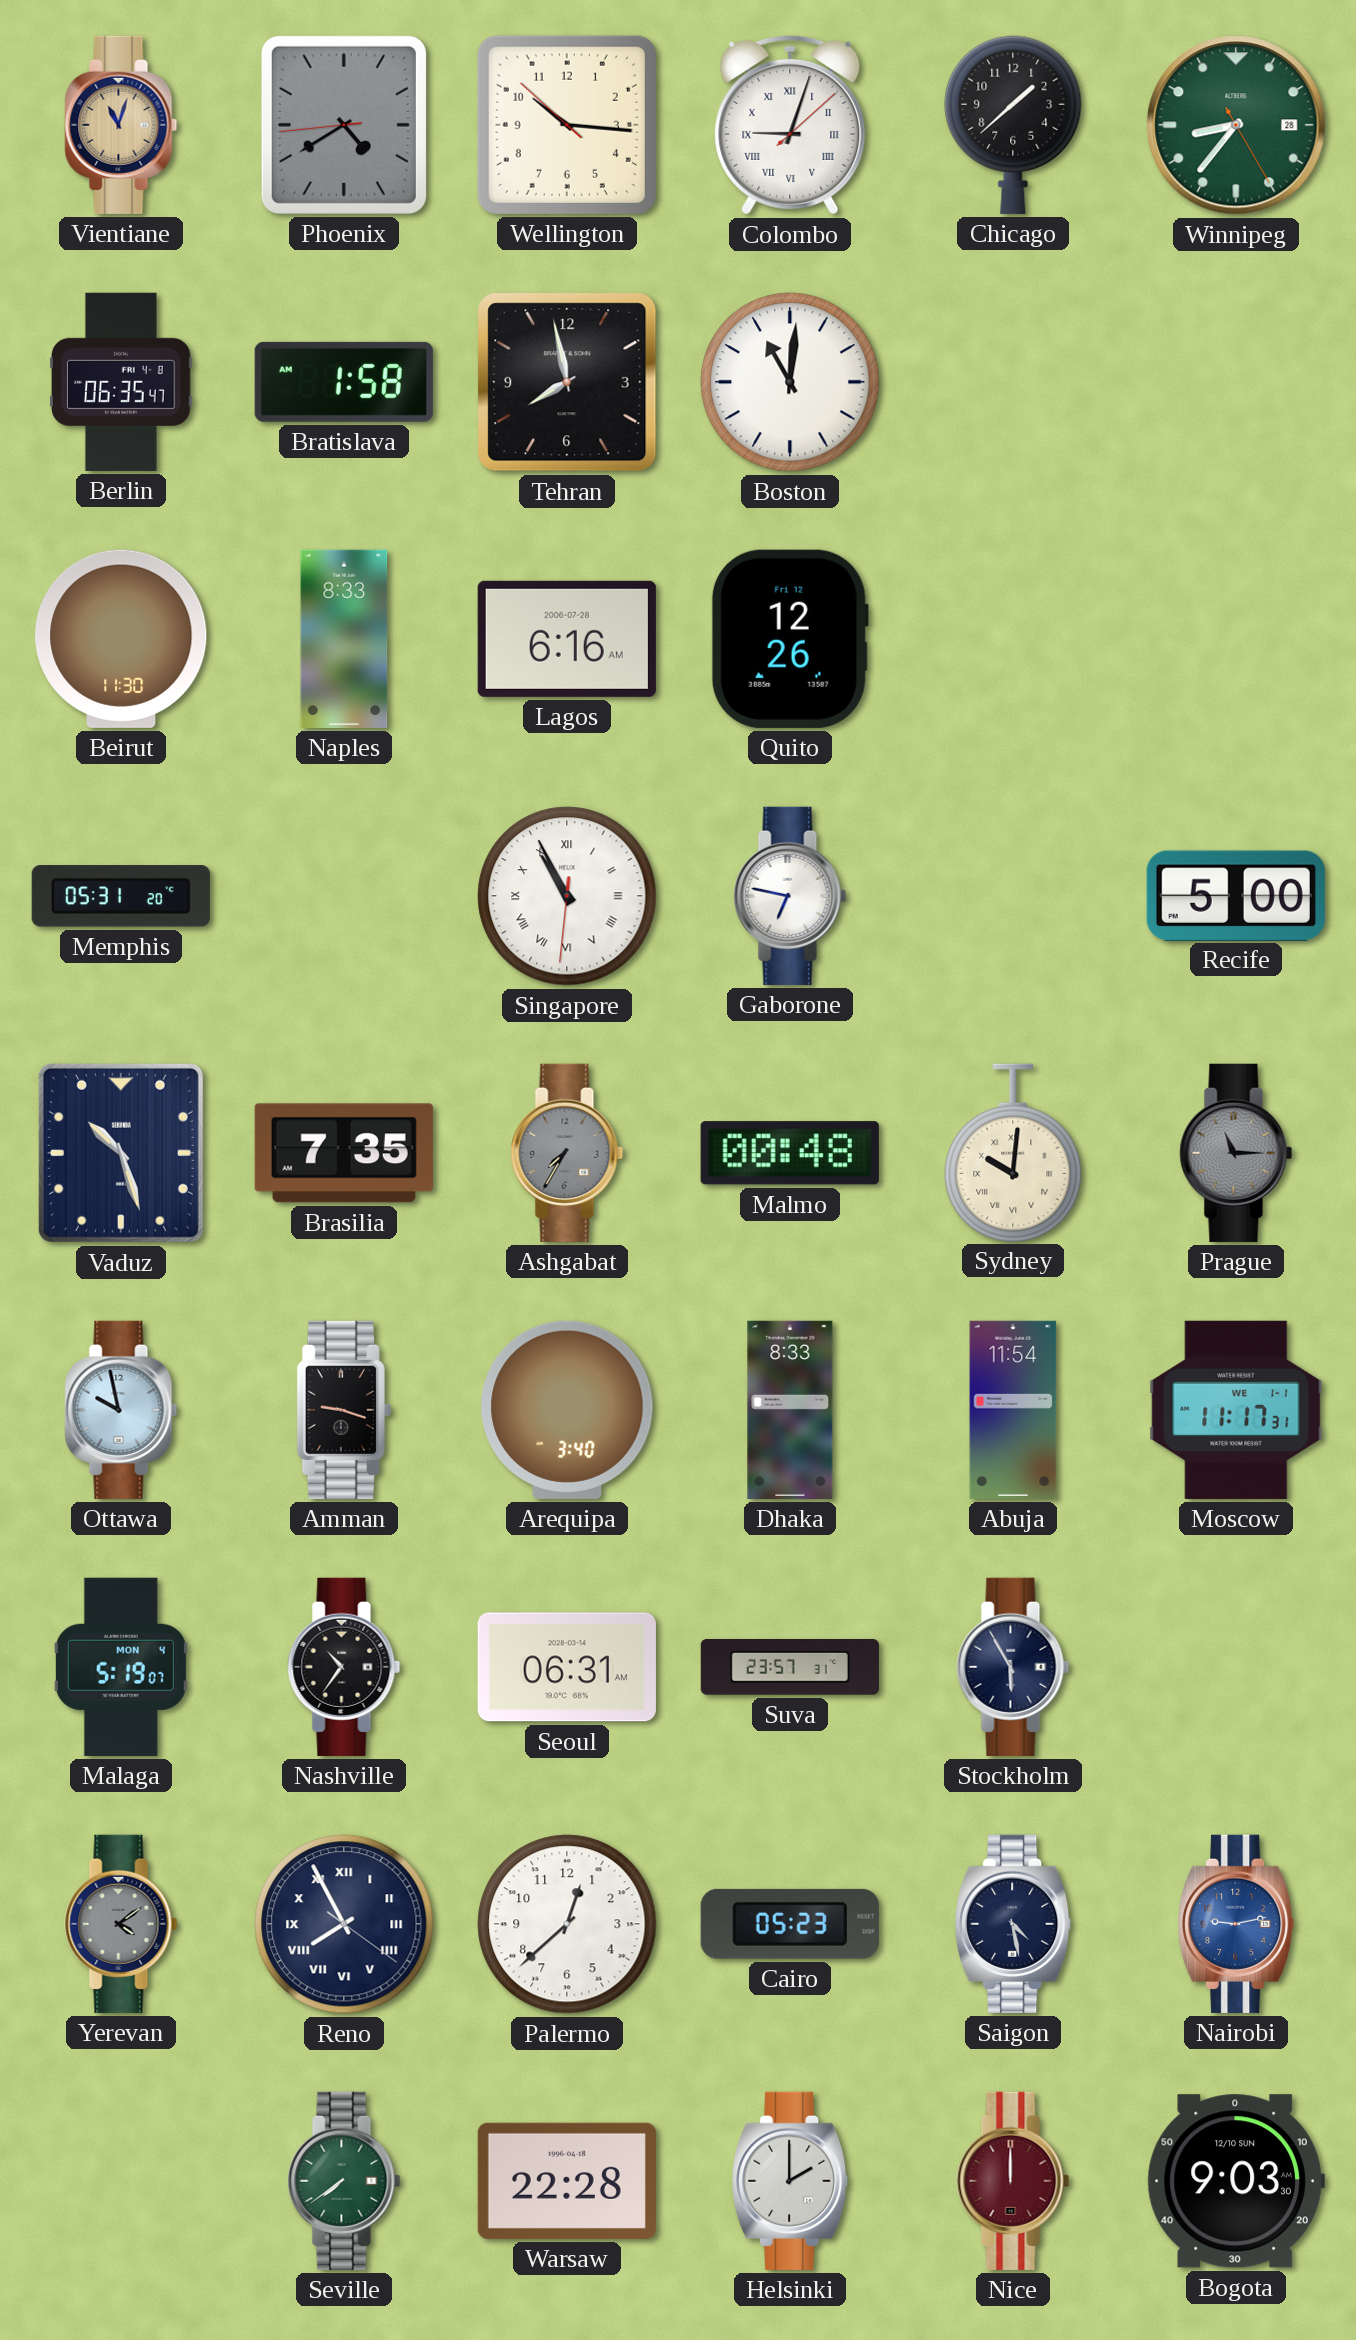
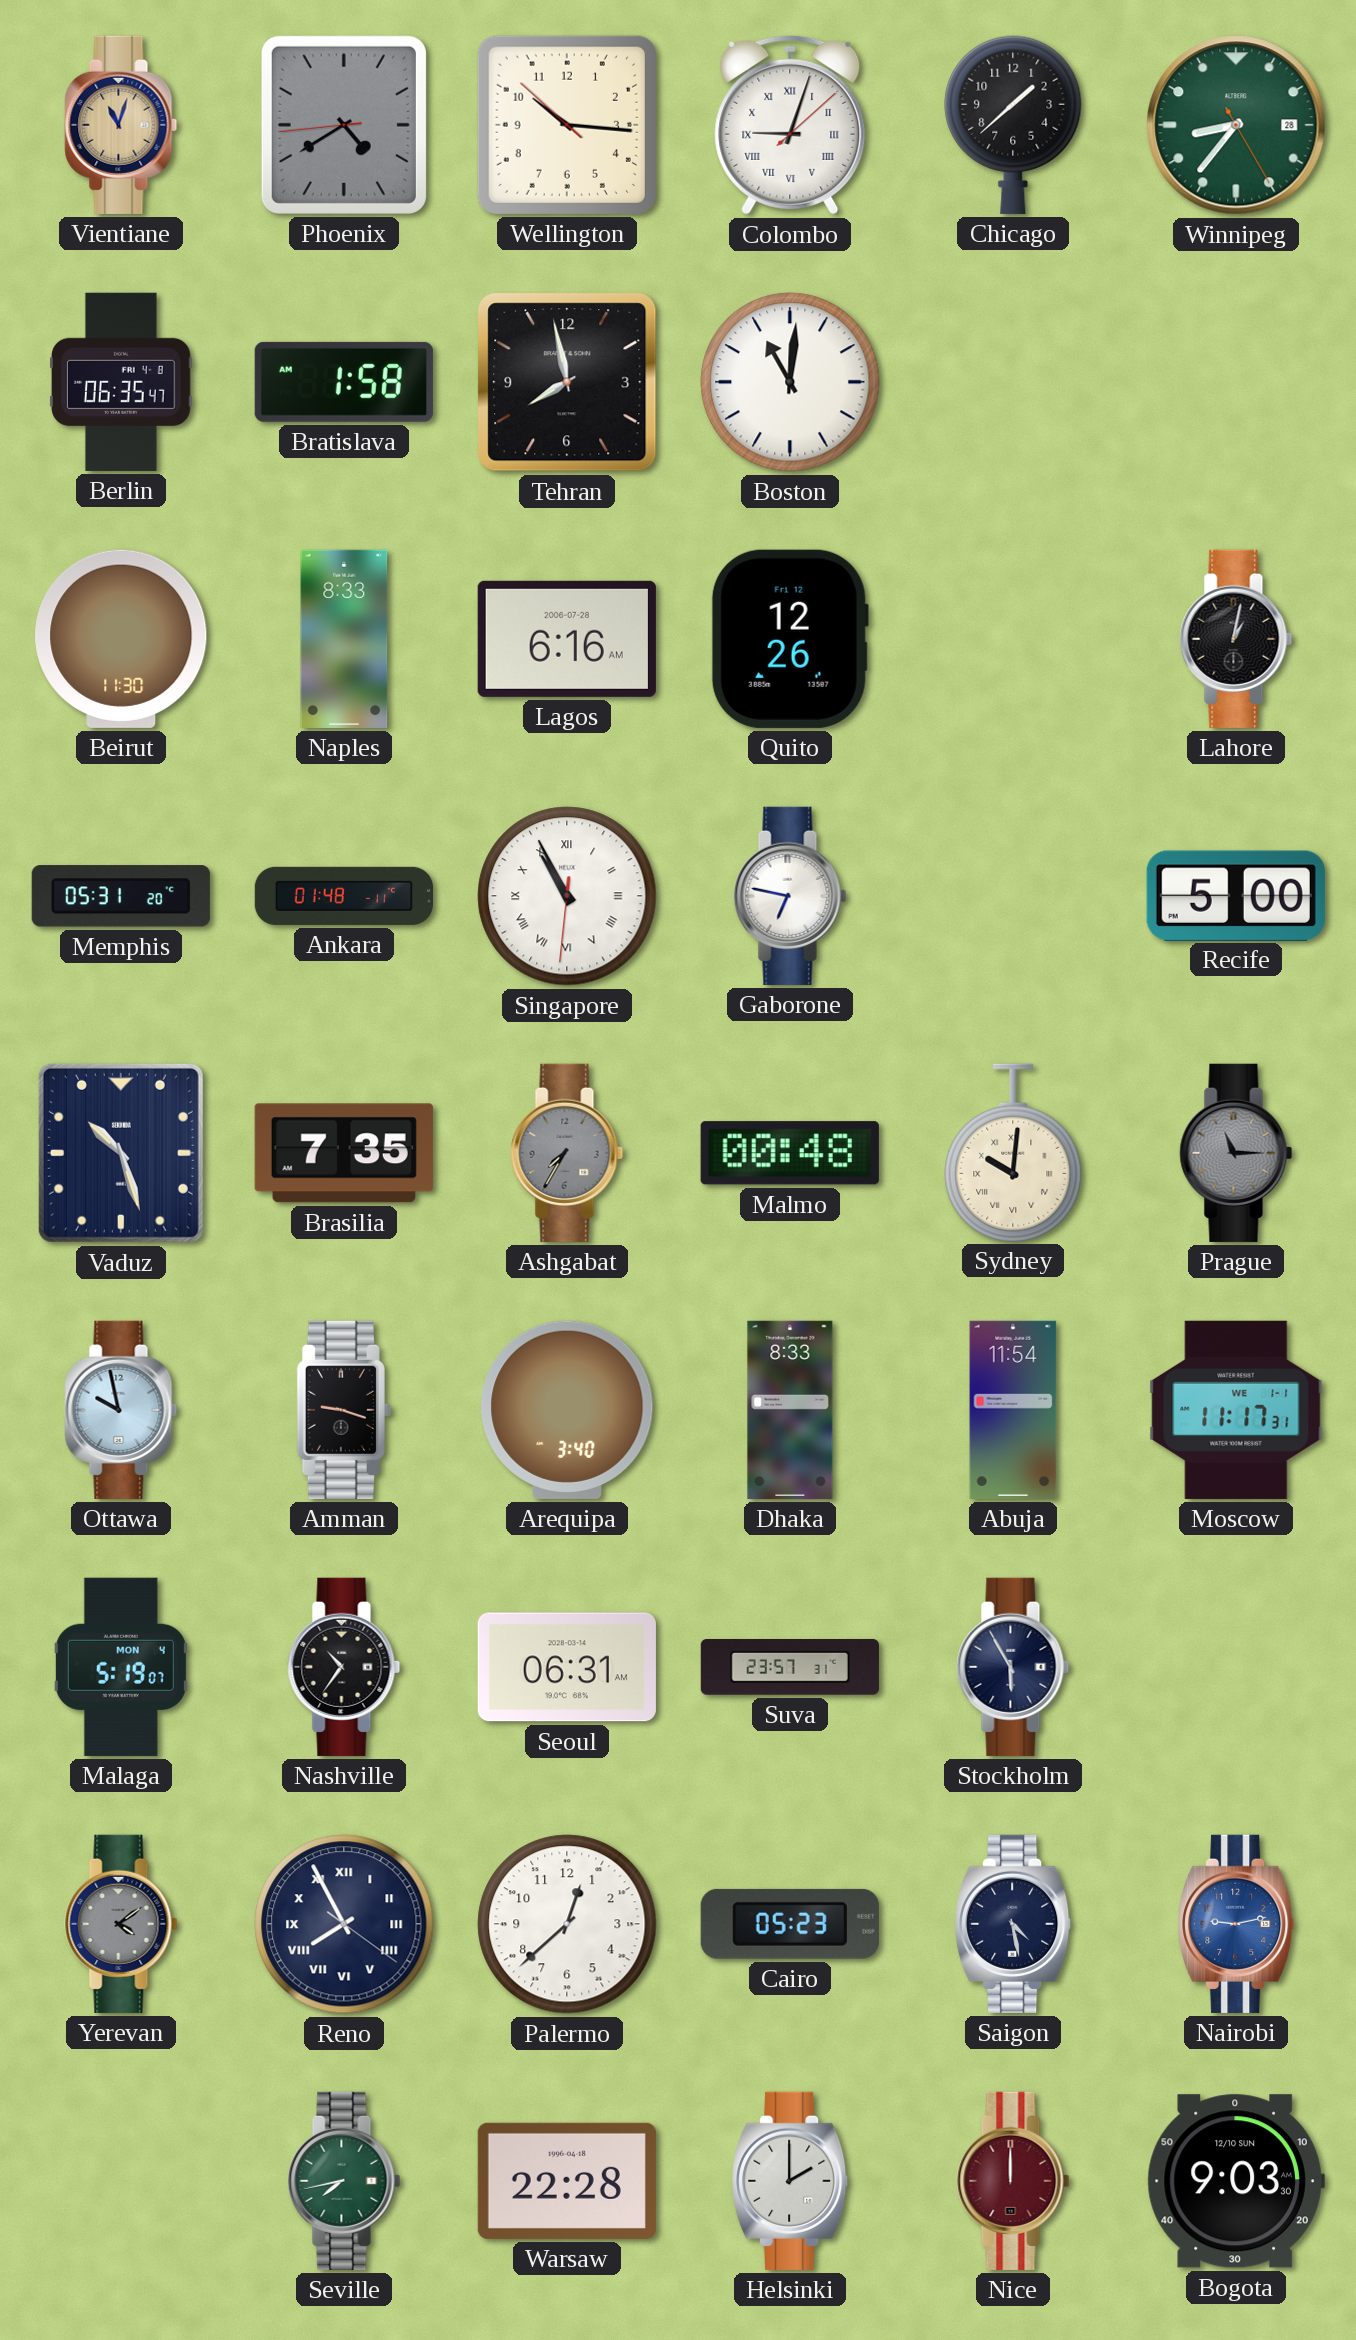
Lahore: none -> 1:02 (1236, 639)
Ankara: none -> 01:48 (344, 896)
Seville: 7:39 -> 7:43 (344, 2181)
